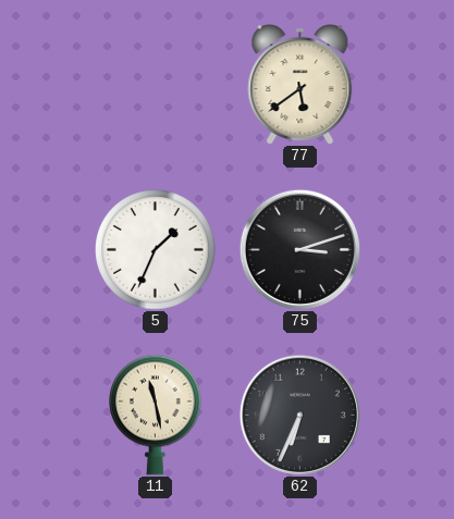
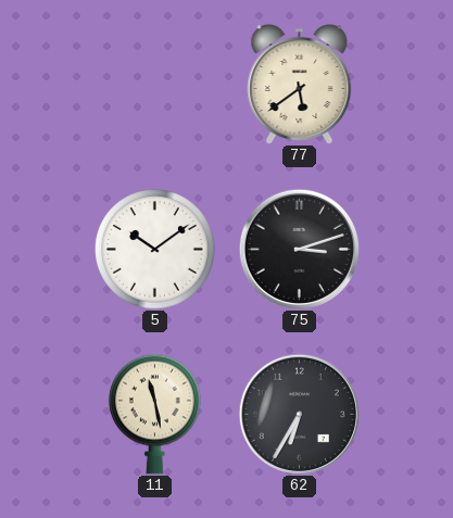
5: 1:34 -> 10:09 (155, 250)
62: 6:34 -> 6:35 (299, 414)
